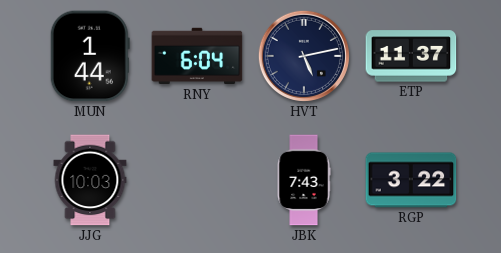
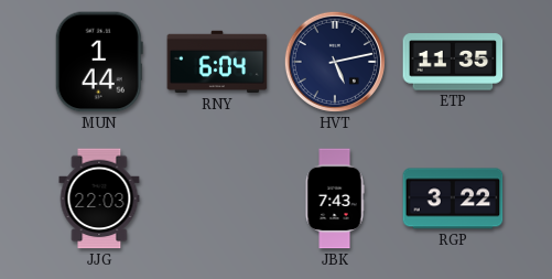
ETP: 11:37 -> 11:35 (453, 62)
JJG: 10:03 -> 22:03 (99, 198)
